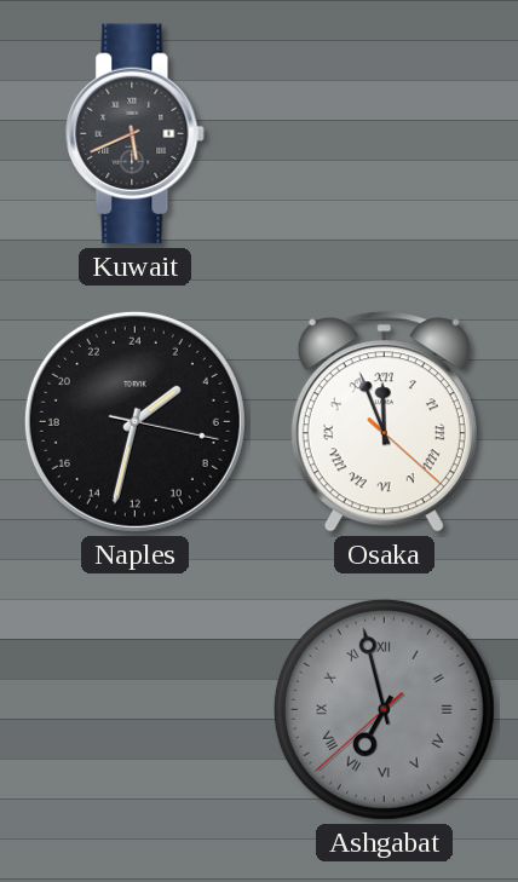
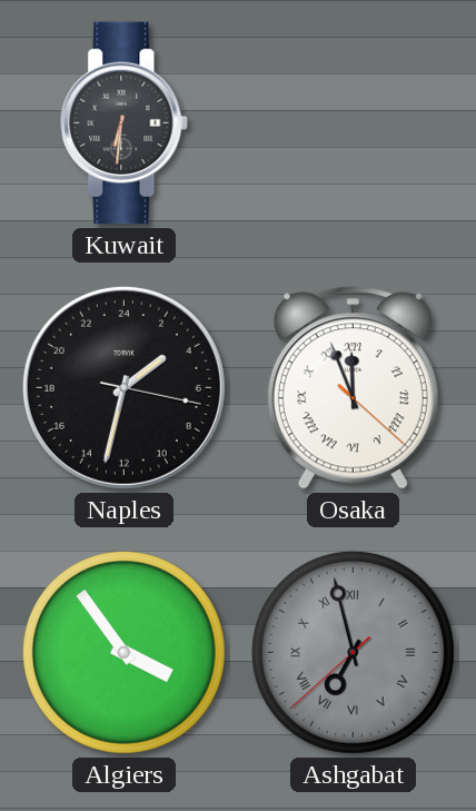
Kuwait: 5:41 -> 6:31 (125, 123)
Algiers: none -> 3:54 (123, 652)
